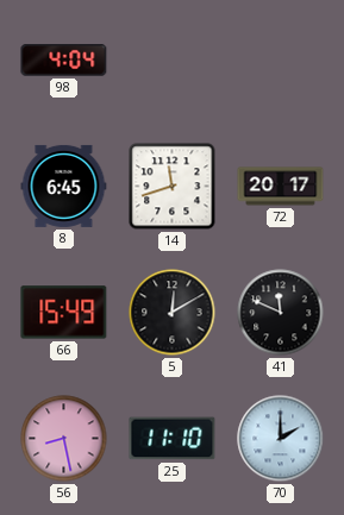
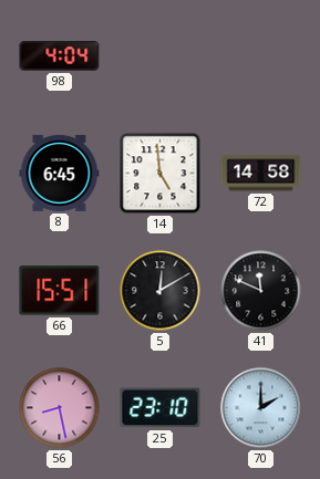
14: 11:42 -> 4:59 (161, 174)
72: 20:17 -> 14:58 (261, 174)
66: 15:49 -> 15:51 (60, 291)
25: 11:10 -> 23:10 (161, 408)
